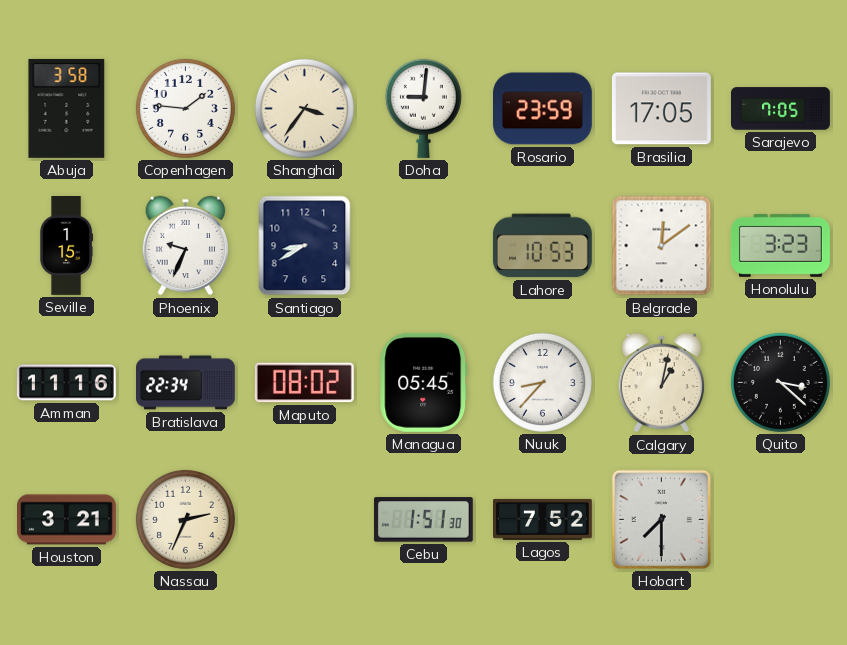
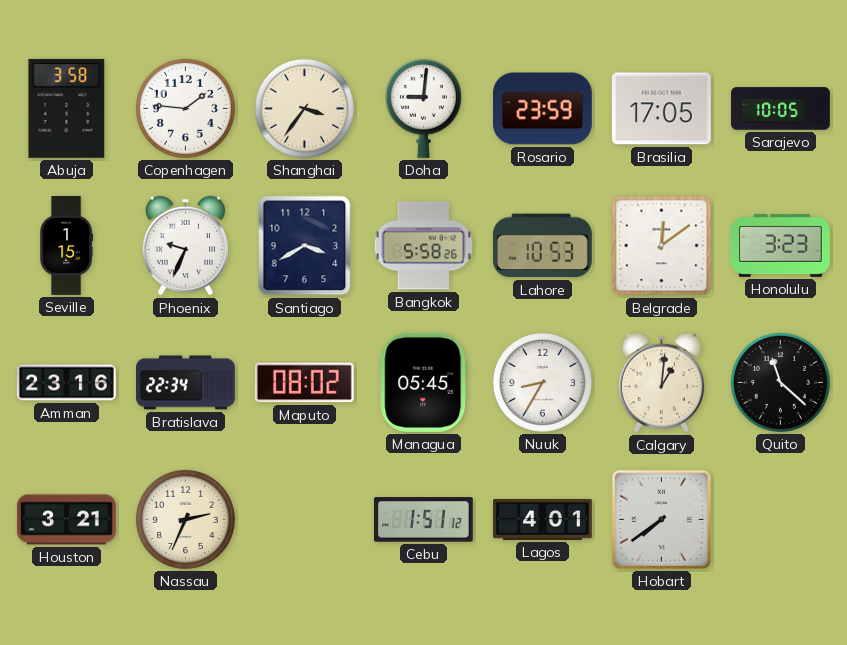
Sarajevo: 7:05 -> 10:05 (781, 109)
Santiago: 8:40 -> 3:40 (305, 246)
Bangkok: none -> 5:58 (423, 246)
Amman: 11:16 -> 23:16 (67, 383)
Nuuk: 8:37 -> 8:35 (542, 382)
Calgary: 1:02 -> 1:01 (661, 383)
Quito: 3:22 -> 11:22 (780, 382)
Cebu: 1:51:30 -> 1:51:12 (423, 520)
Lagos: 7:52 -> 4:01 (543, 519)
Hobart: 7:30 -> 7:39 (661, 519)
